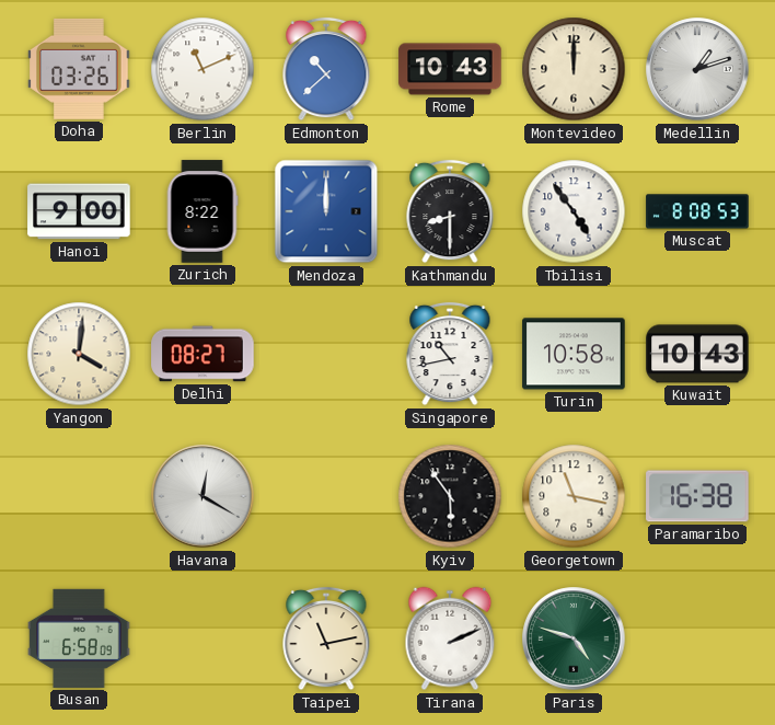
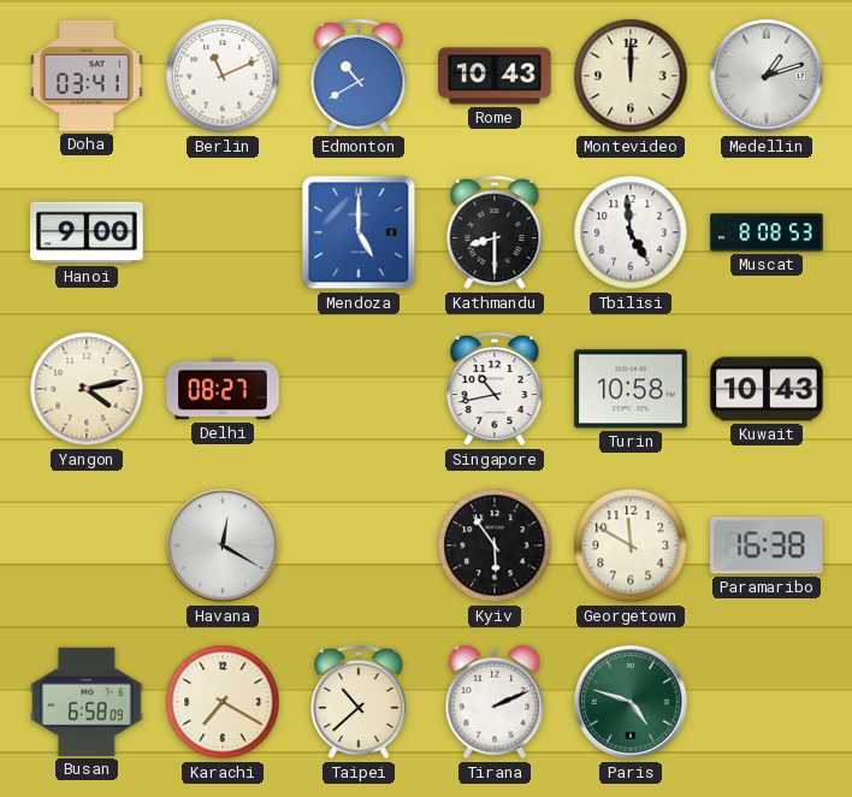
Doha: 03:26 -> 03:41 (87, 76)
Edmonton: 10:38 -> 10:40 (359, 76)
Zurich: 8:22 -> none (203, 211)
Mendoza: 12:00 -> 5:00 (359, 232)
Tbilisi: 4:54 -> 4:59 (631, 232)
Yangon: 4:01 -> 4:13 (87, 389)
Georgetown: 11:17 -> 11:50 (631, 545)
Karachi: none -> 7:20 (223, 702)
Taipei: 11:13 -> 10:38 (359, 702)
